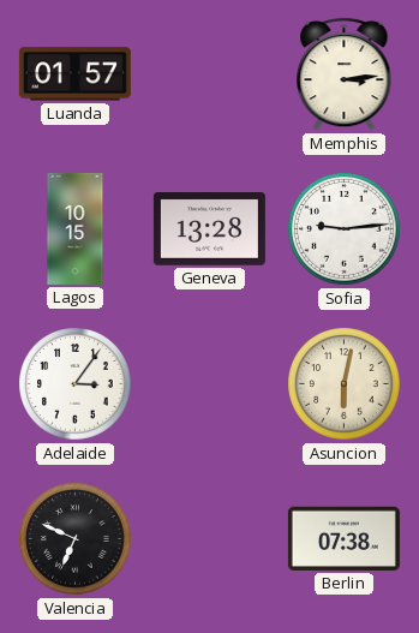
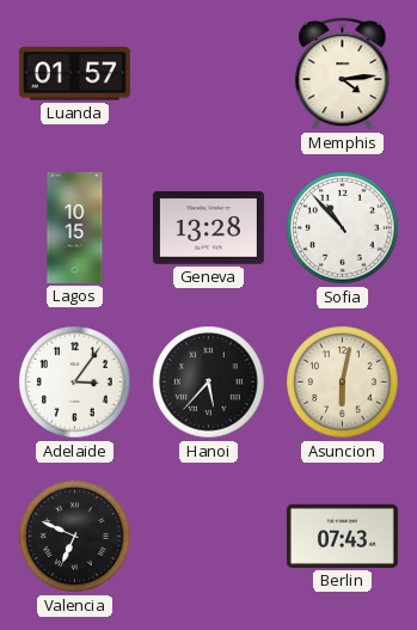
Memphis: 3:14 -> 4:14 (343, 73)
Sofia: 9:14 -> 10:53 (343, 228)
Hanoi: none -> 5:37 (209, 383)
Berlin: 07:38 -> 07:43 (342, 536)
